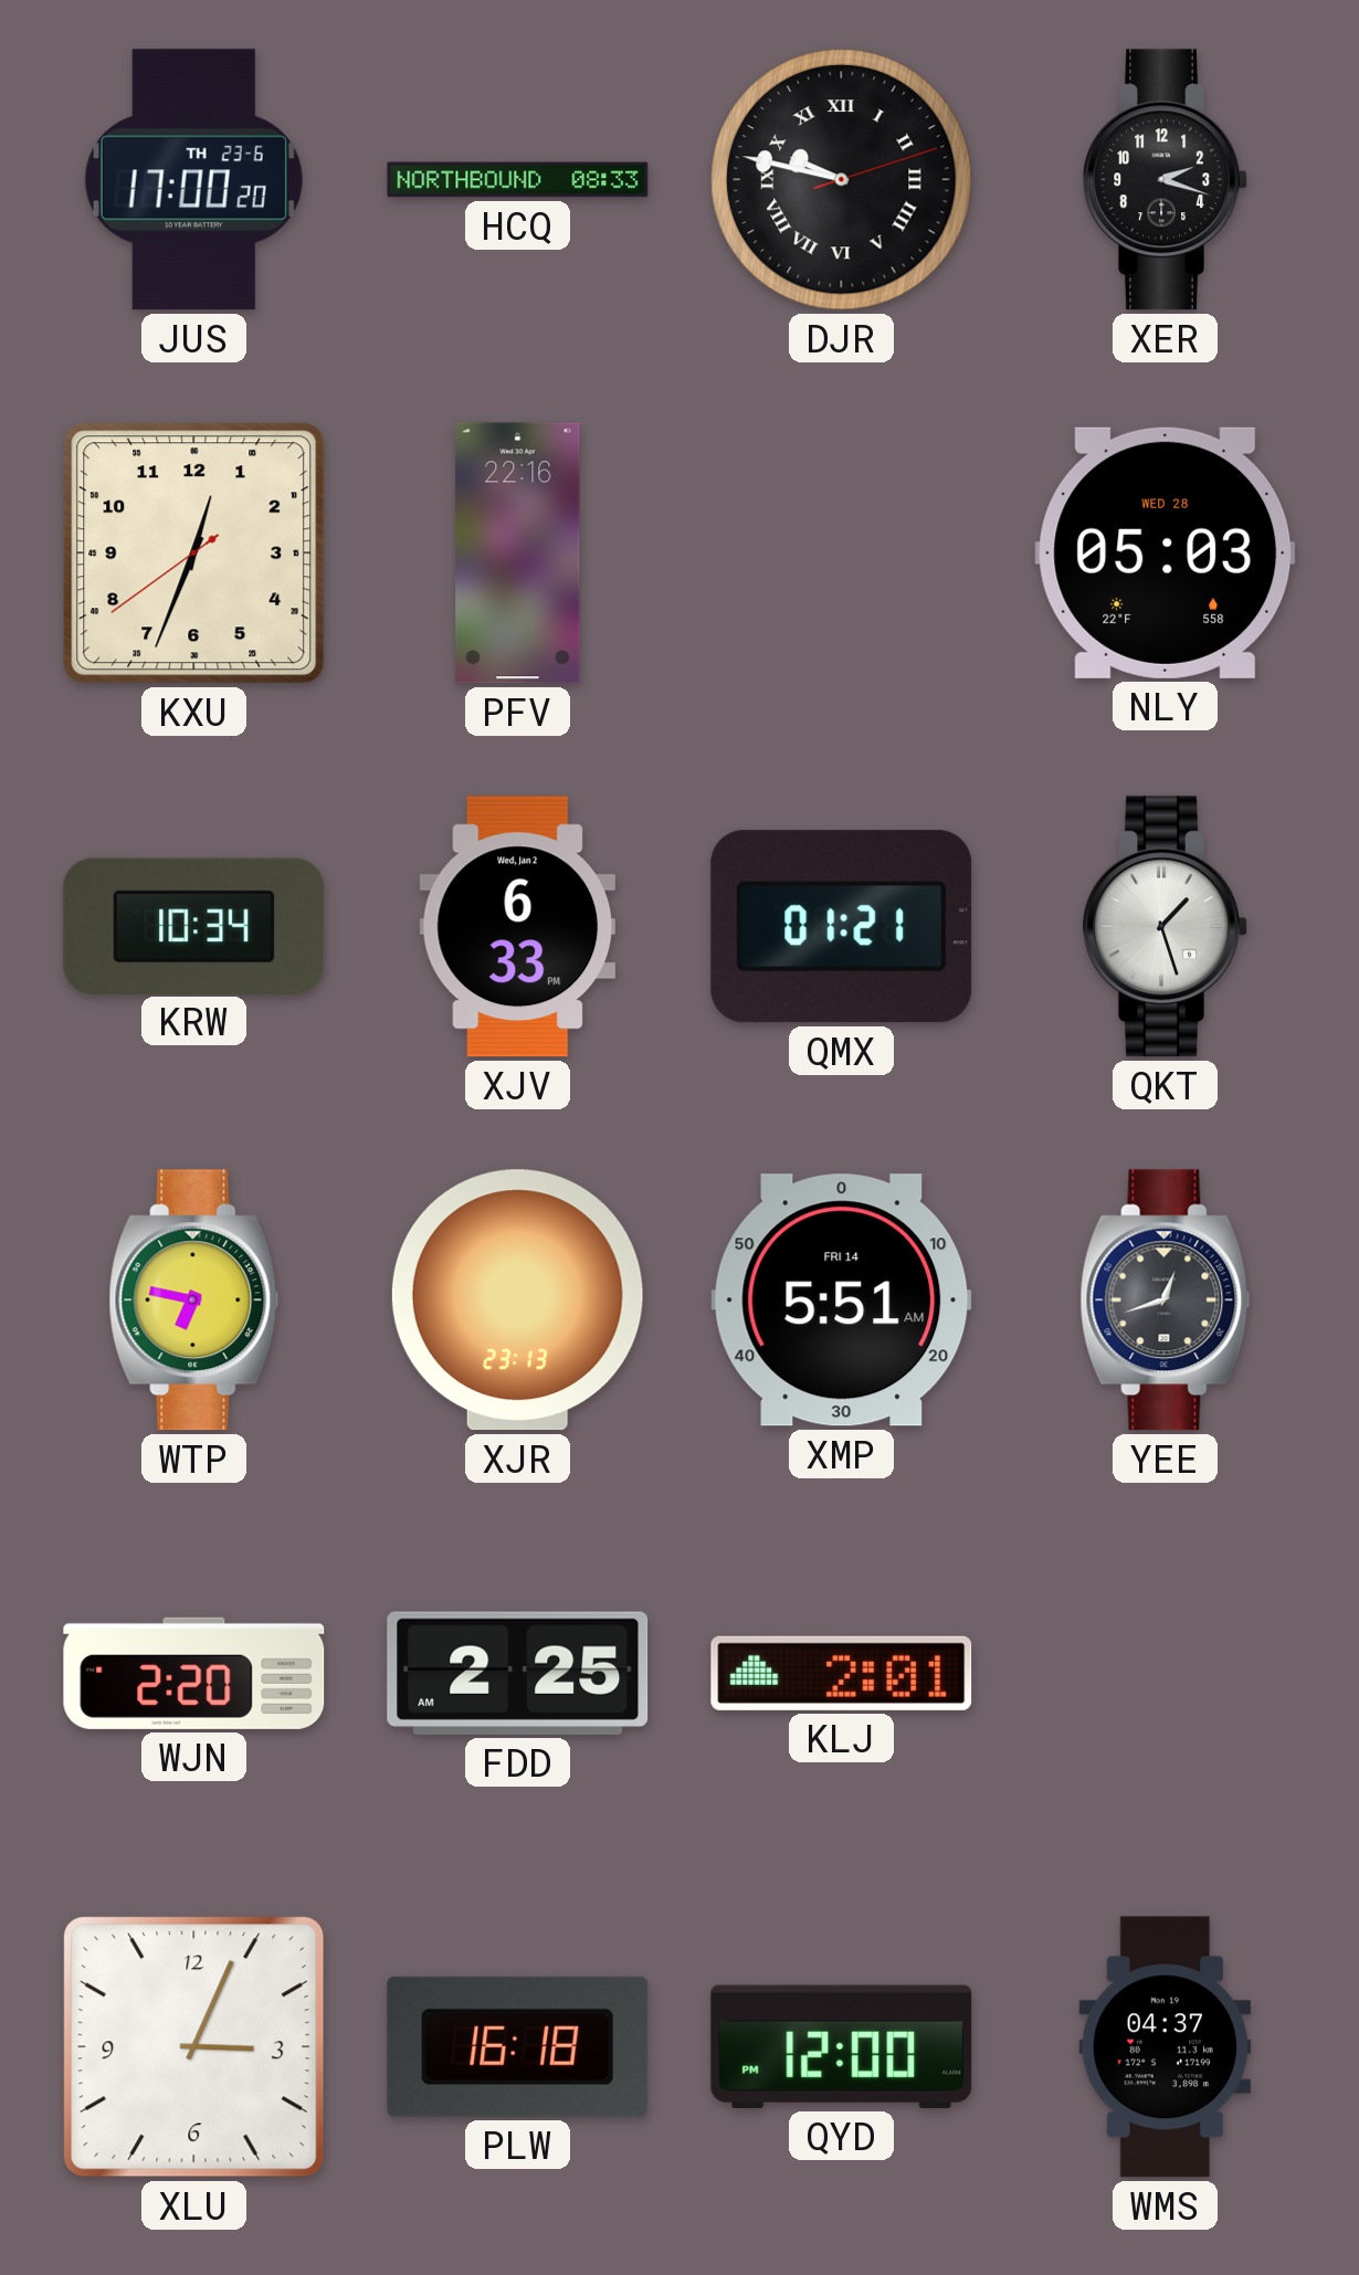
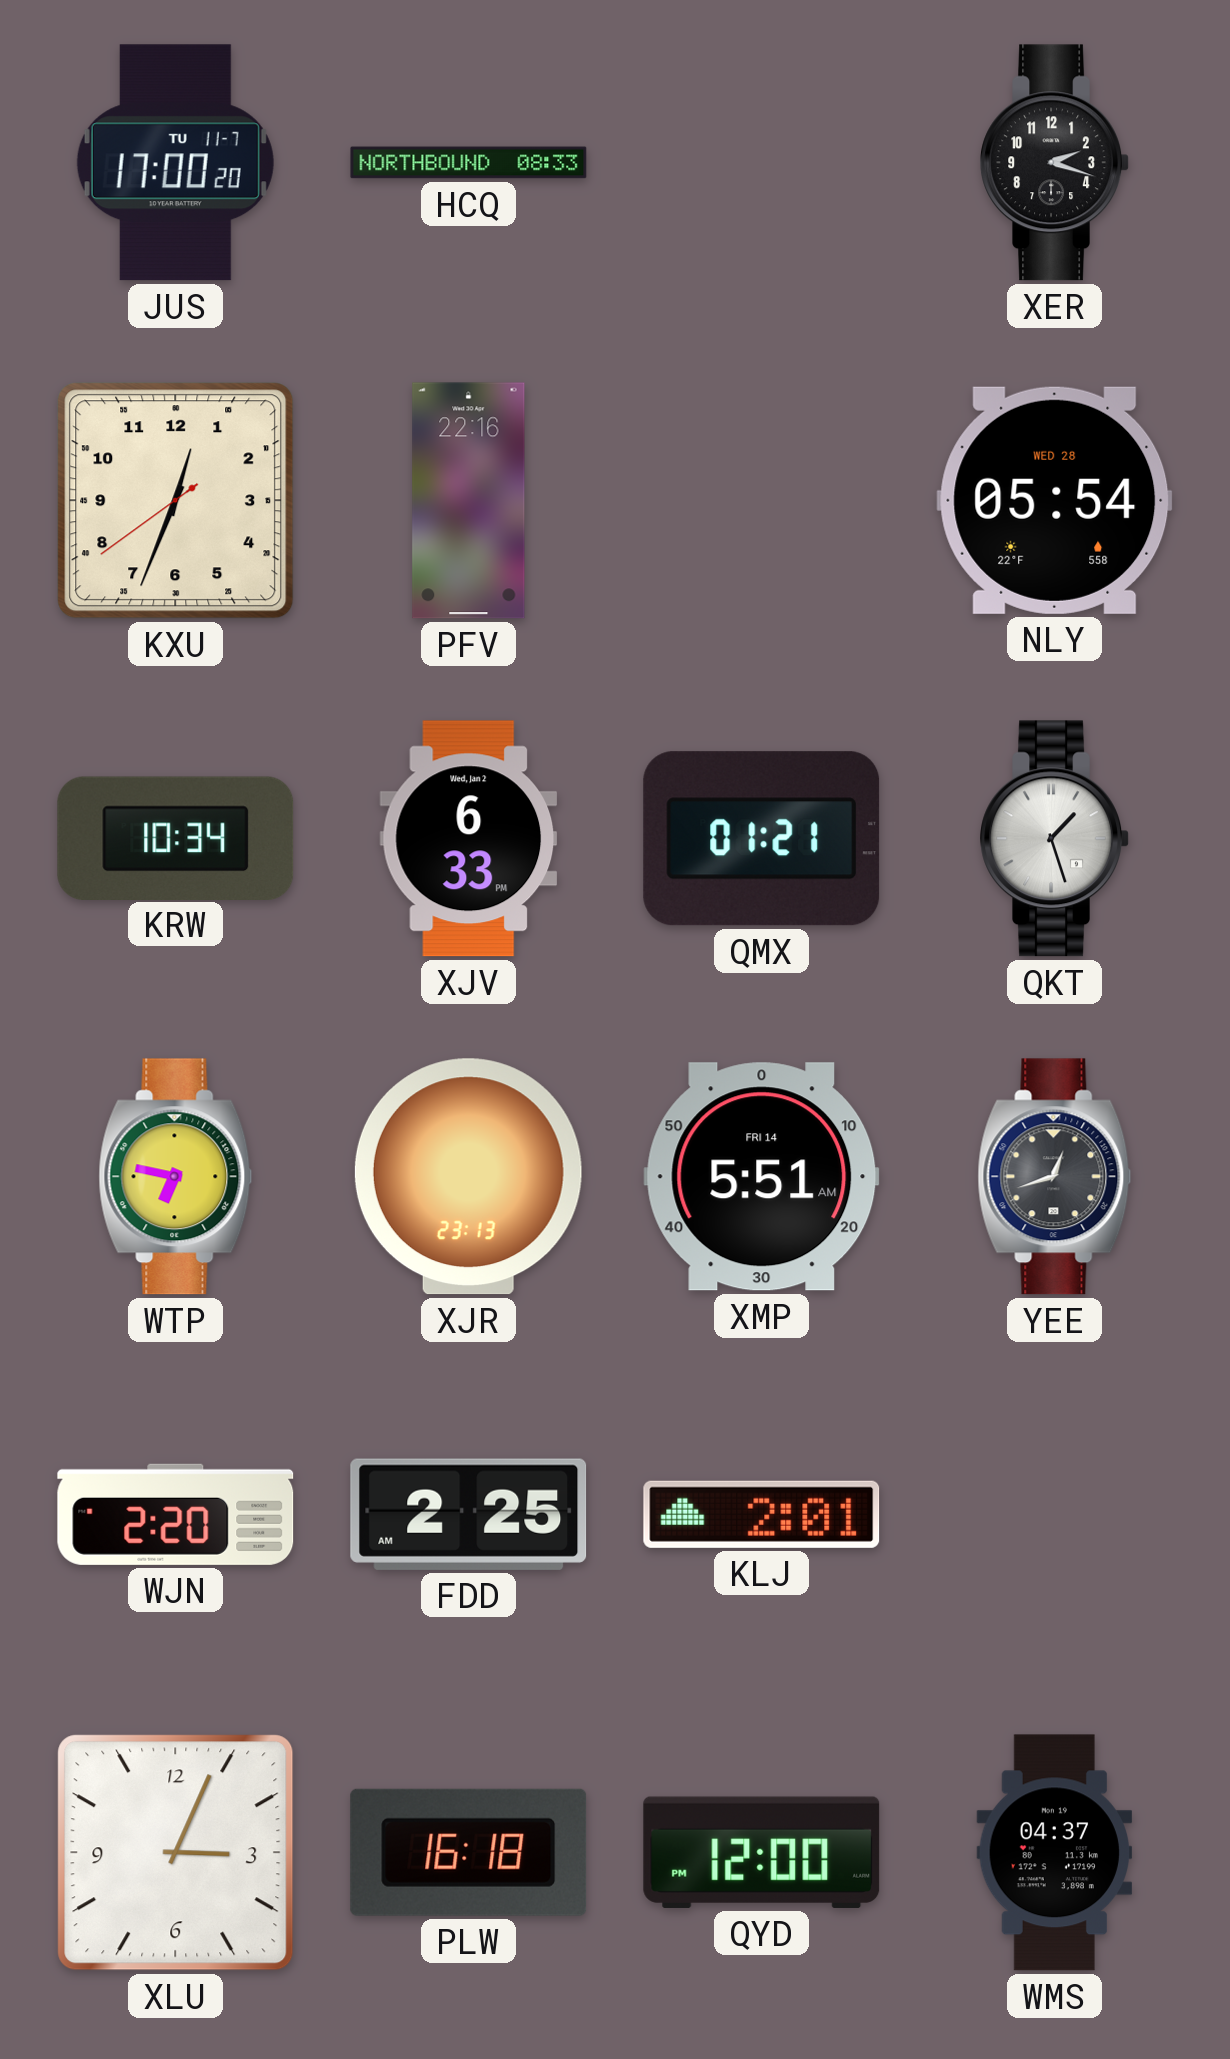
JUS date: TH 23-6 -> TU 11-7 (175, 163)
DJR: 9:47 -> none (842, 180)
NLY: 05:03 -> 05:54 (1055, 500)
